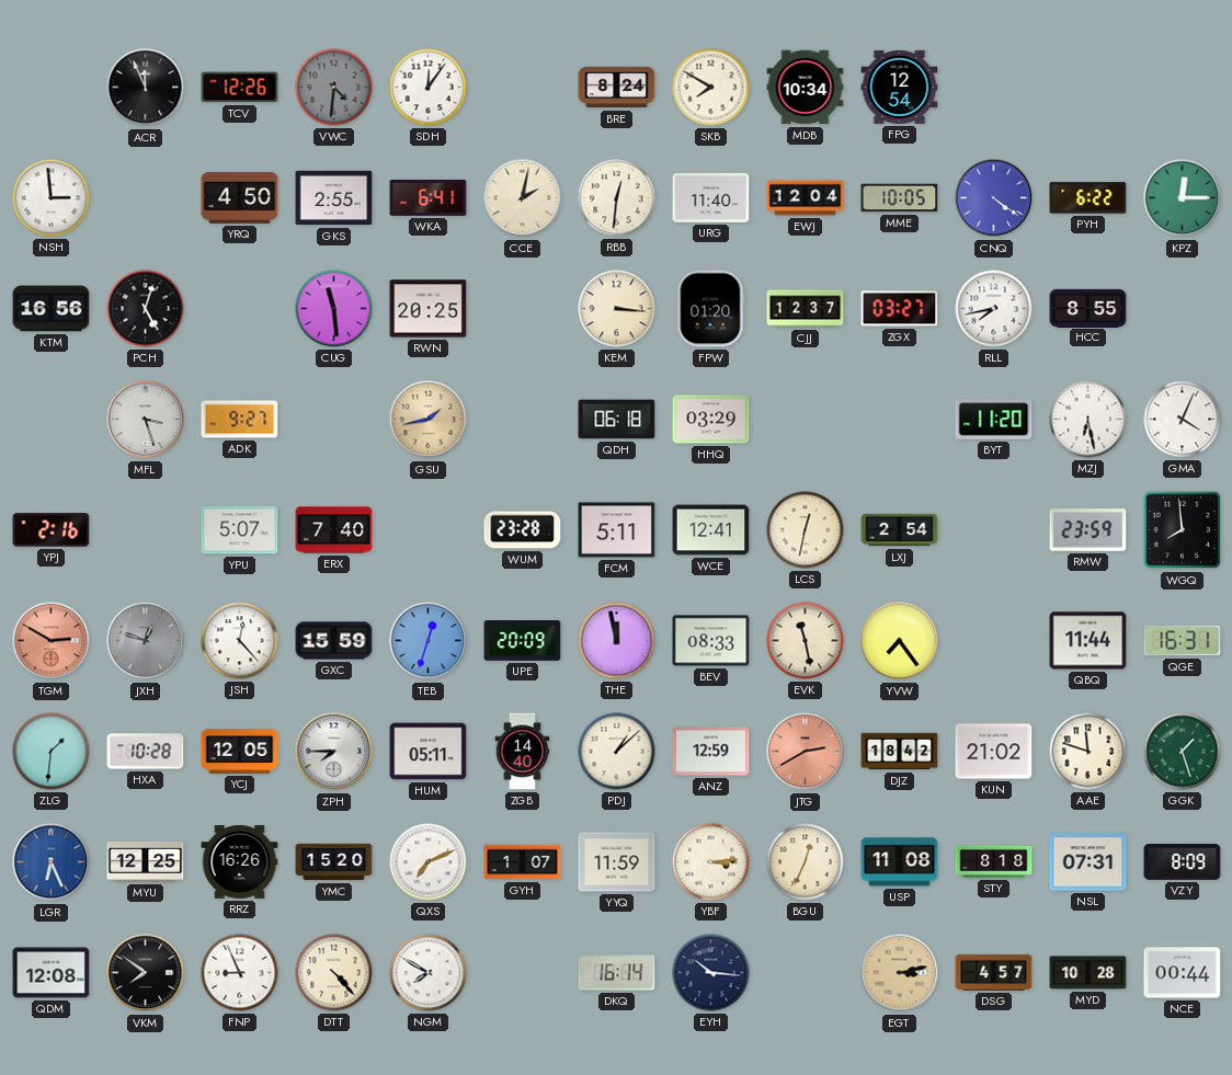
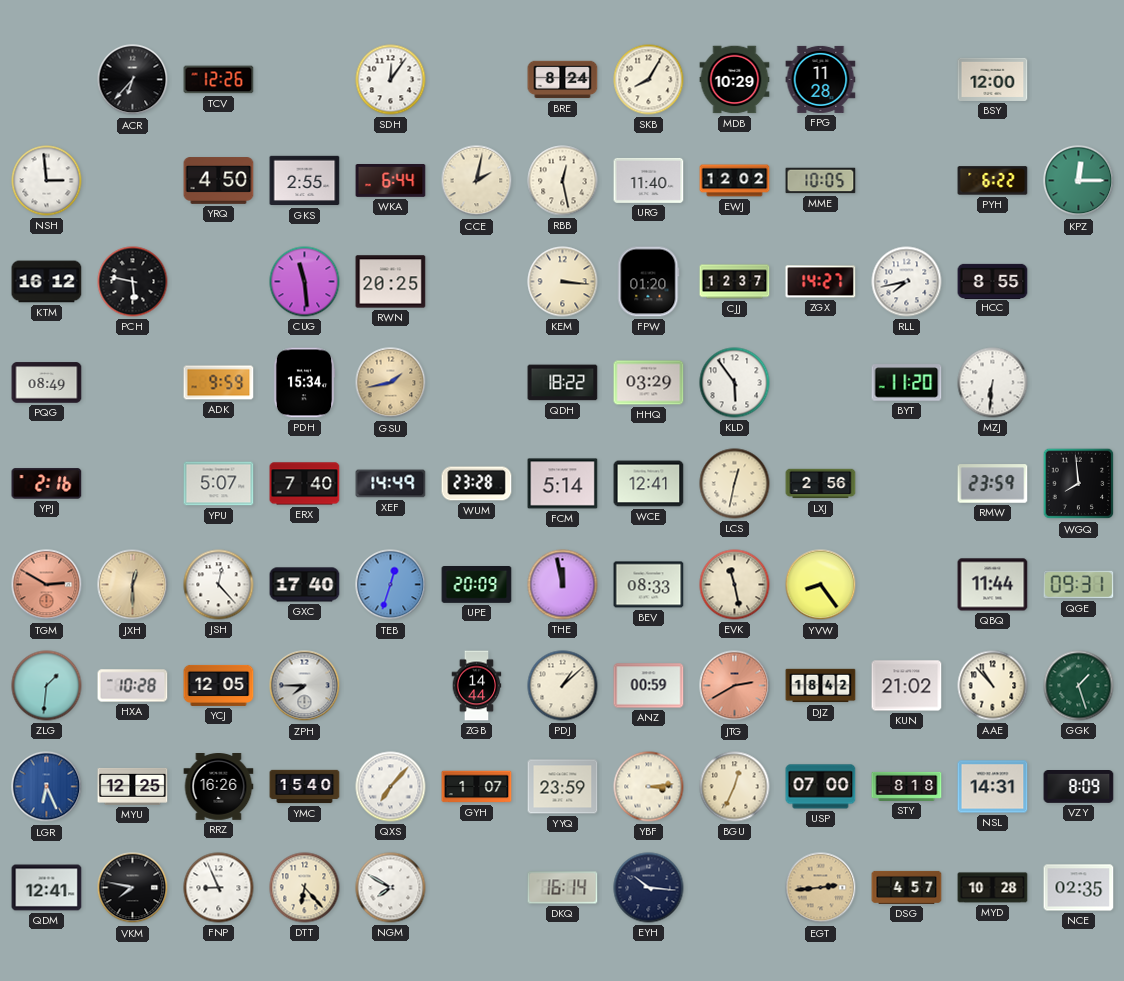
ACR: 11:56 -> 6:37 (133, 80)
VWC: 4:31 -> none (334, 88)
SKB: 7:50 -> 8:05 (649, 80)
MDB: 10:34 -> 10:29 (735, 80)
FPG: 12:54 -> 11:28 (821, 79)
BSY: none -> 12:00 (993, 79)
WKA: 6:41 -> 6:44 (391, 181)
RBB: 12:31 -> 12:28 (563, 181)
EWJ: 12:04 -> 12:02 (735, 181)
CNQ: 4:21 -> none (994, 198)
KTM: 16:56 -> 16:12 (47, 282)
PCH: 5:03 -> 5:47 (133, 282)
ZGX: 03:27 -> 14:27 (821, 282)
PQG: none -> 08:49 (47, 383)
MFL: 3:27 -> none (146, 420)
ADK: 9:27 -> 9:59 (219, 383)
PDH: none -> 15:34 (304, 383)
QDH: 06:18 -> 18:22 (563, 383)
KLD: none -> 5:54 (735, 383)
MZJ: 6:28 -> 6:31 (993, 383)
GMA: 4:04 -> none (1183, 420)
XEF: none -> 14:49 (391, 484)
FCM: 5:11 -> 5:14 (563, 484)
LXJ: 2:54 -> 2:56 (821, 484)
JXH: 12:48 -> 12:30 (133, 585)
JXH dial: grey -> champagne (133, 585)
GXC: 15:59 -> 17:40 (305, 585)
YVW: 7:24 -> 8:24 (821, 585)
QGE: 16:31 -> 09:31 (1079, 585)
HUM: 05:11 -> none (429, 752)
ZGB: 14:40 -> 14:44 (477, 686)
ANZ: 12:59 -> 00:59 (649, 686)
AAE: 11:48 -> 10:53 (993, 686)
YMC: 15:20 -> 15:40 (305, 787)
QXS: 7:11 -> 7:07 (391, 787)
YYQ: 11:59 -> 23:59 (563, 787)
USP: 11:08 -> 07:00 (821, 787)
NSL: 07:31 -> 14:31 (993, 787)
QDM: 12:08 -> 12:41 (47, 888)
VKM: 7:51 -> 7:47 (133, 888)
DTT: 4:23 -> 6:23 (305, 888)
EGT: 3:13 -> 2:44 (821, 888)
NCE: 00:44 -> 02:35 (1079, 888)
